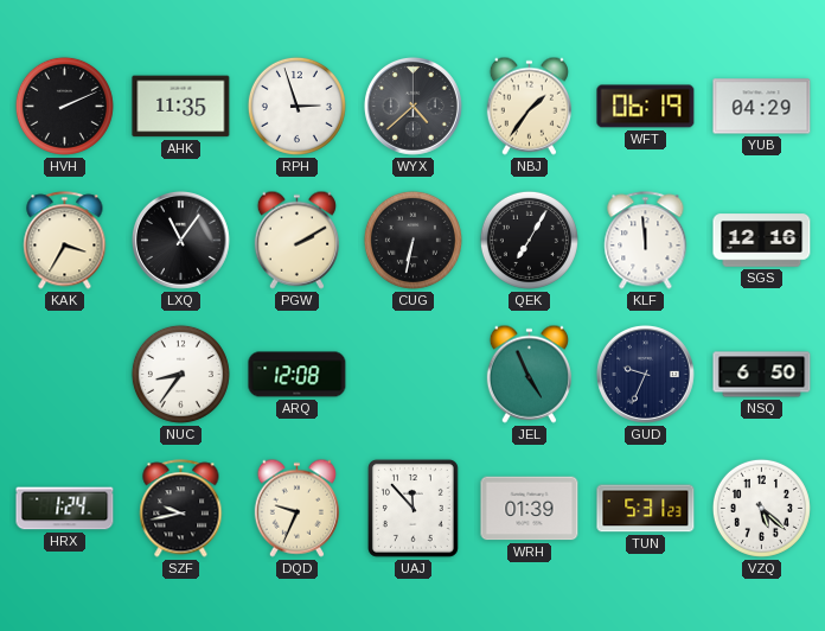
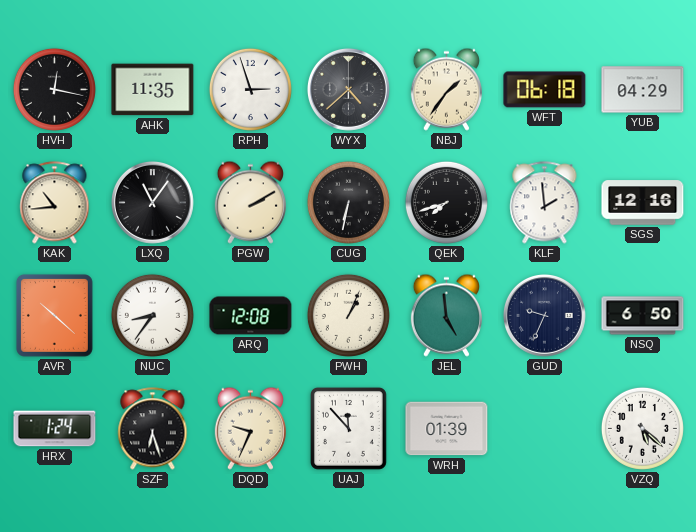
HVH: 2:11 -> 12:17 (54, 89)
WFT: 06:19 -> 06:18 (545, 90)
KAK: 3:35 -> 10:44 (55, 203)
QEK: 7:05 -> 7:42 (446, 202)
KLF: 11:59 -> 1:59 (545, 203)
AVR: none -> 10:22 (54, 315)
PWH: none -> 1:04 (348, 315)
JEL: 4:56 -> 4:59 (446, 315)
SZF: 9:43 -> 6:27 (153, 429)
TUN: 5:31 -> none (646, 509)
